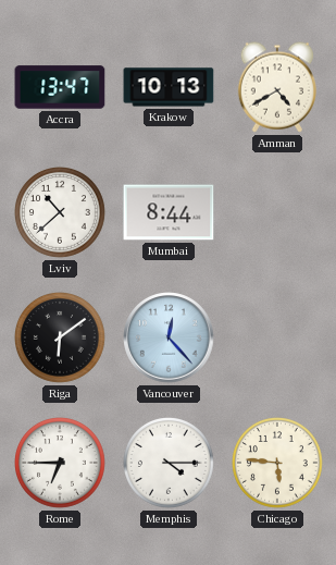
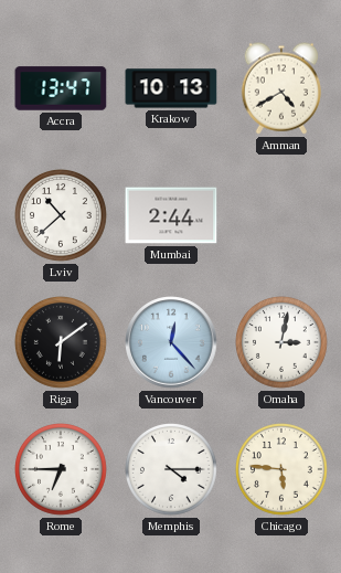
Mumbai: 8:44 -> 2:44 (171, 215)
Omaha: none -> 3:02 (283, 343)
